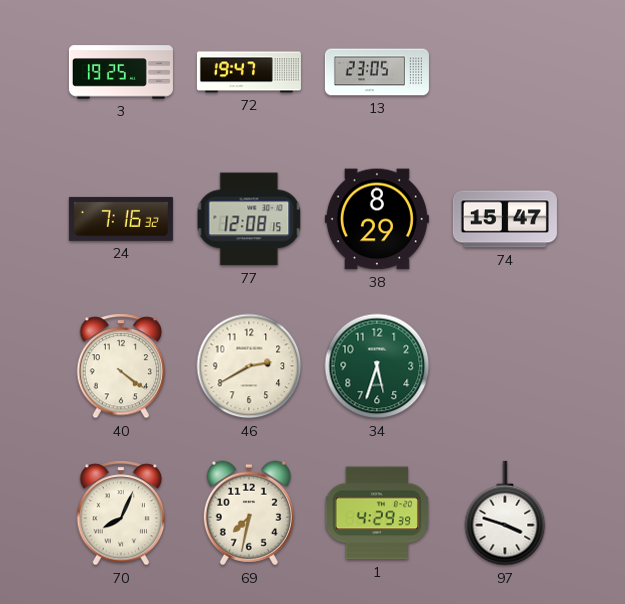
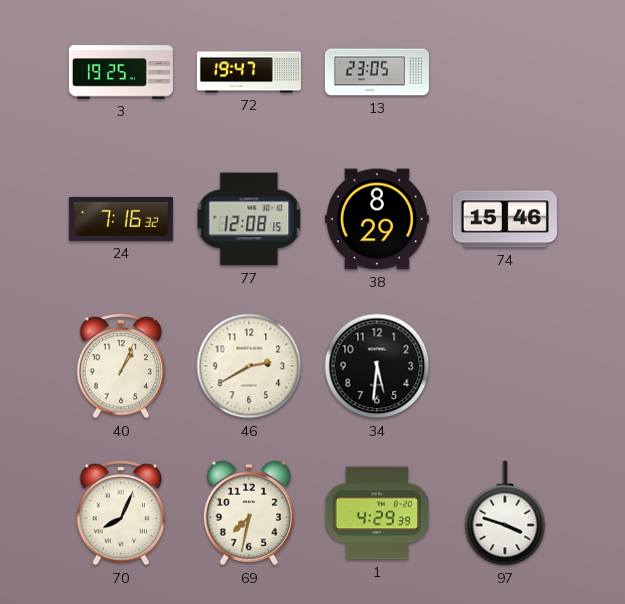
74: 15:47 -> 15:46 (505, 219)
40: 4:21 -> 1:04 (121, 366)
34: 5:33 -> 5:31 (377, 366)
34 dial: green -> black (377, 366)
